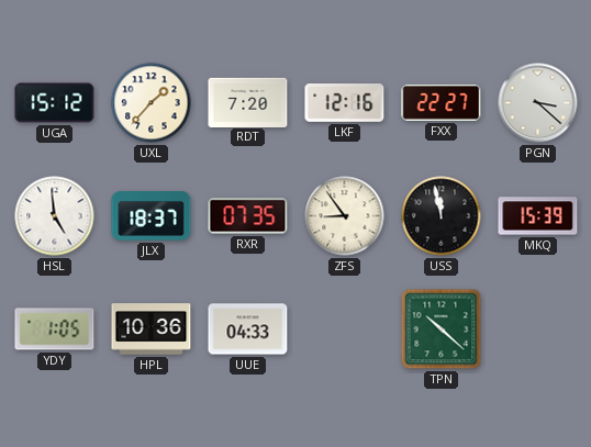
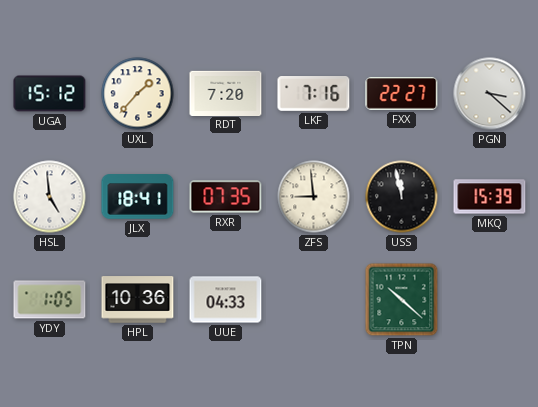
LKF: 12:16 -> 7:16 (314, 94)
JLX: 18:37 -> 18:41 (138, 197)
ZFS: 8:54 -> 8:59 (314, 197)
